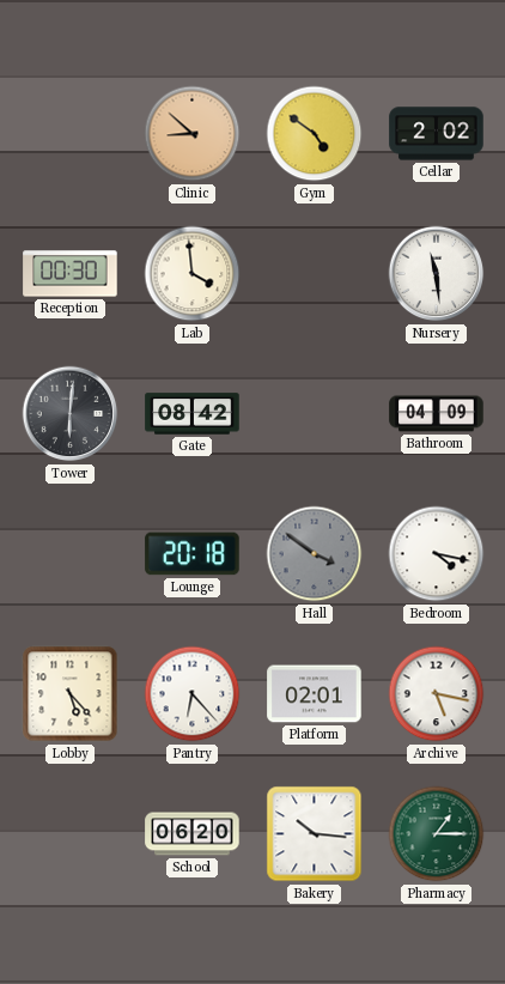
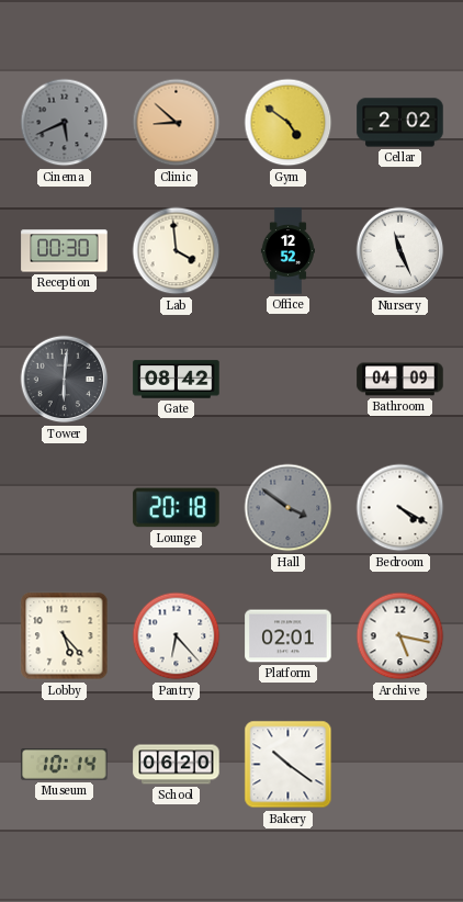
Cinema: none -> 5:41 (65, 123)
Office: none -> 12:52 (287, 251)
Nursery: 11:29 -> 11:26 (400, 251)
Bedroom: 4:17 -> 4:20 (400, 508)
Museum: none -> 10:14 (65, 765)
Bakery: 10:16 -> 10:21 (289, 765)
Pharmacy: 1:15 -> none (437, 834)
